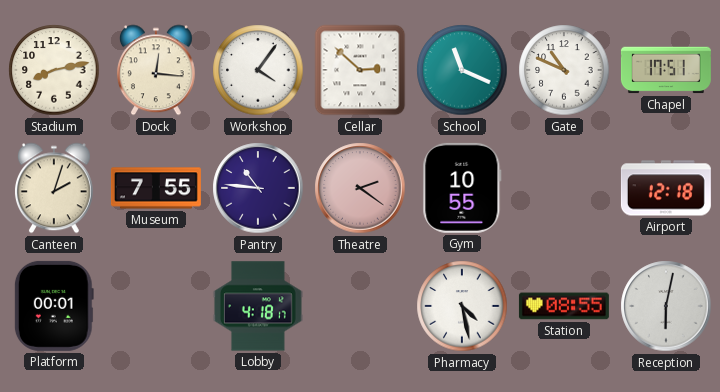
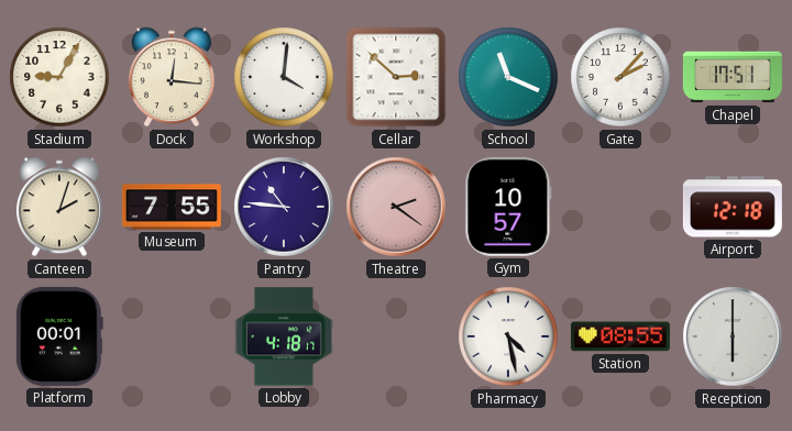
Stadium: 8:13 -> 9:05 (59, 77)
Workshop: 4:06 -> 4:01 (284, 77)
Gate: 10:49 -> 2:07 (620, 77)
Gym: 10:55 -> 10:57 (508, 207)
Reception: 6:02 -> 6:00 (733, 336)
